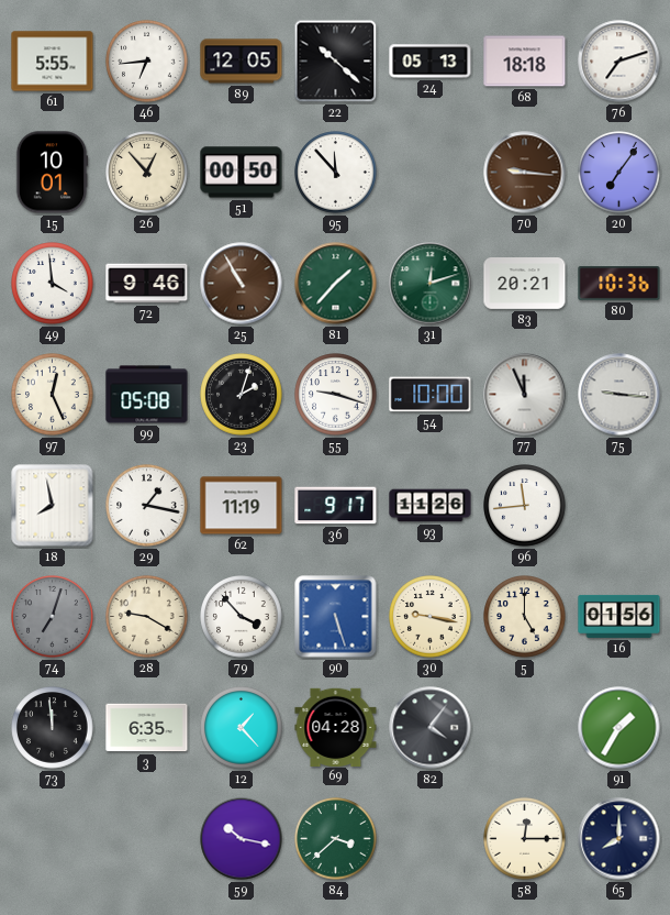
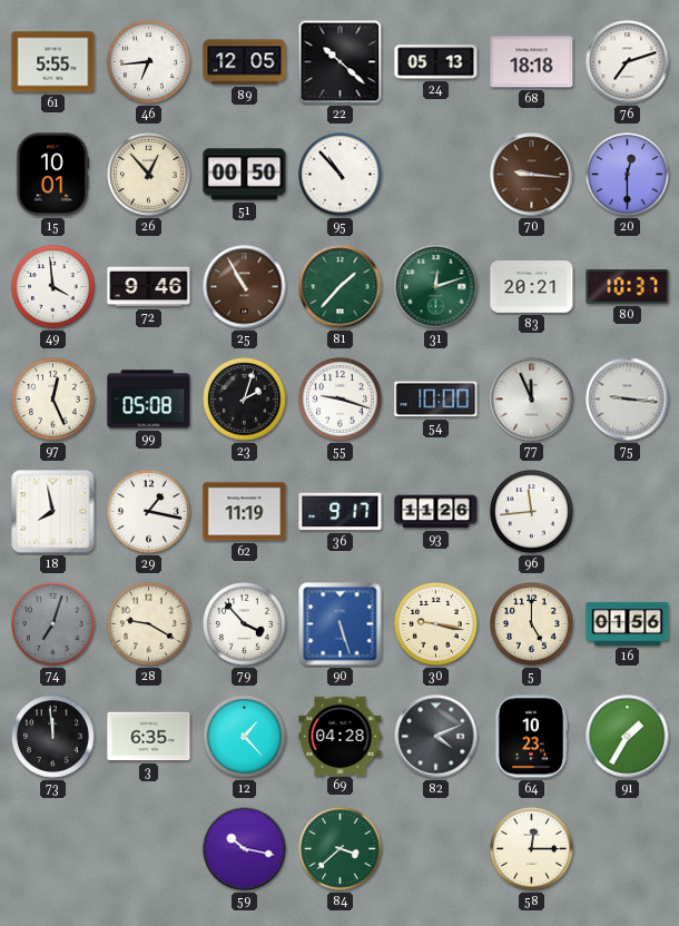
95: 11:53 -> 10:53 (341, 175)
20: 7:06 -> 12:30 (628, 175)
80: 10:36 -> 10:37 (628, 287)
82: 4:06 -> 4:11 (436, 737)
64: none -> 10:23 (531, 737)
65: 8:00 -> none (619, 839)
